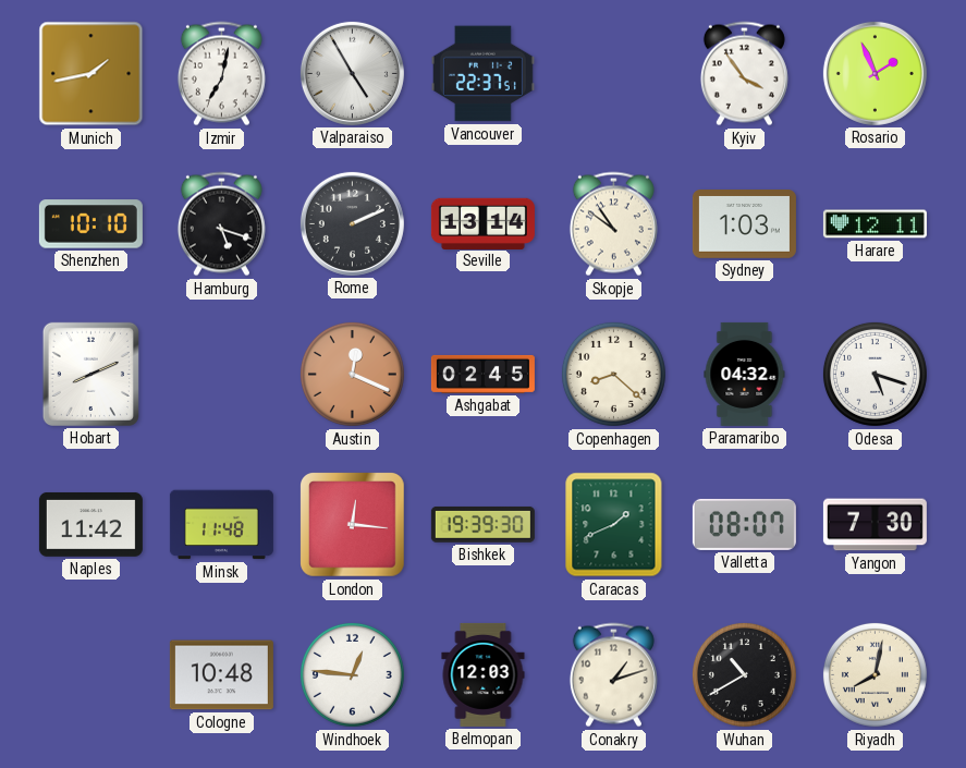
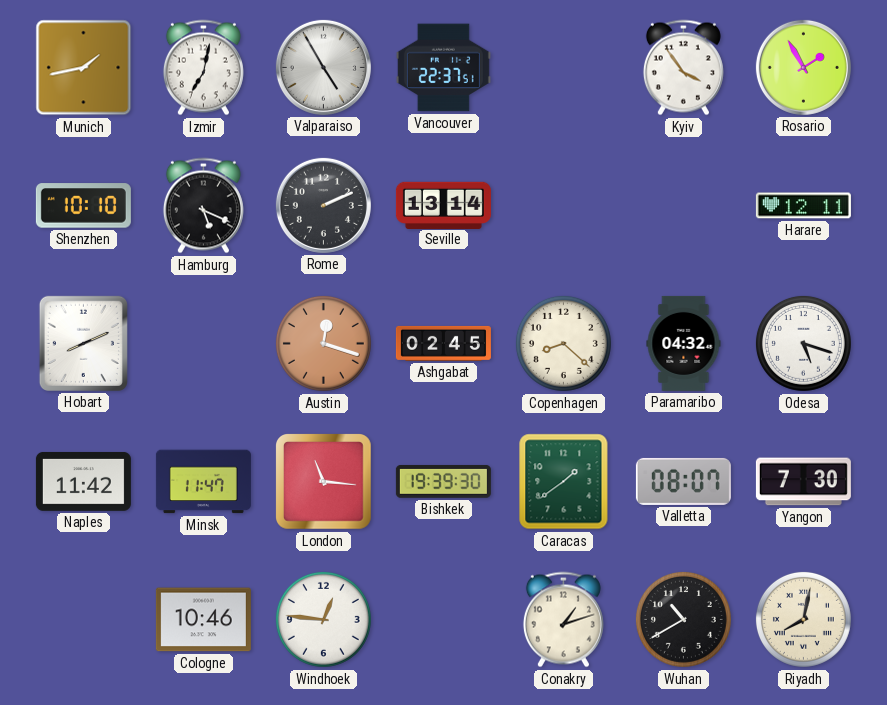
Rosario: 1:56 -> 1:55 (803, 67)
Hamburg: 5:18 -> 5:19 (203, 206)
Skopje: 10:51 -> none (613, 224)
Sydney: 1:03 -> none (744, 224)
Austin: 12:19 -> 12:18 (323, 343)
Minsk: 11:48 -> 11:47 (203, 482)
London: 12:16 -> 11:16 (324, 482)
Caracas: 1:41 -> 1:39 (564, 482)
Cologne: 10:48 -> 10:46 (203, 620)
Belmopan: 12:03 -> none (484, 674)
